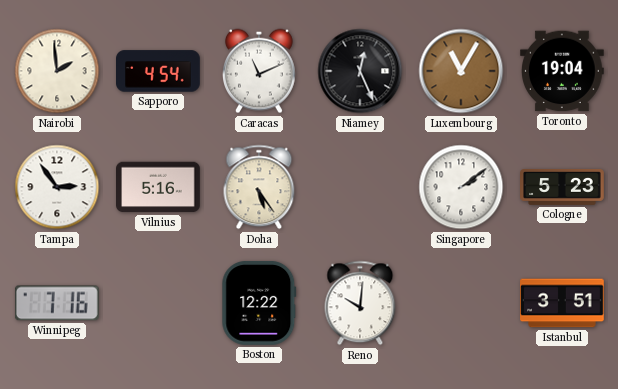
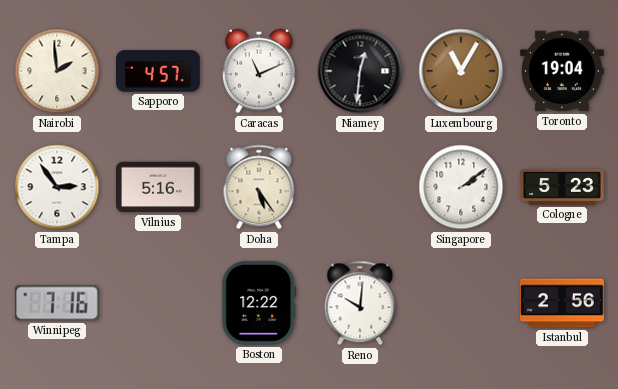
Sapporo: 4:54 -> 4:57 (159, 71)
Niamey: 12:26 -> 12:31 (360, 71)
Istanbul: 3:51 -> 2:56 (562, 303)
